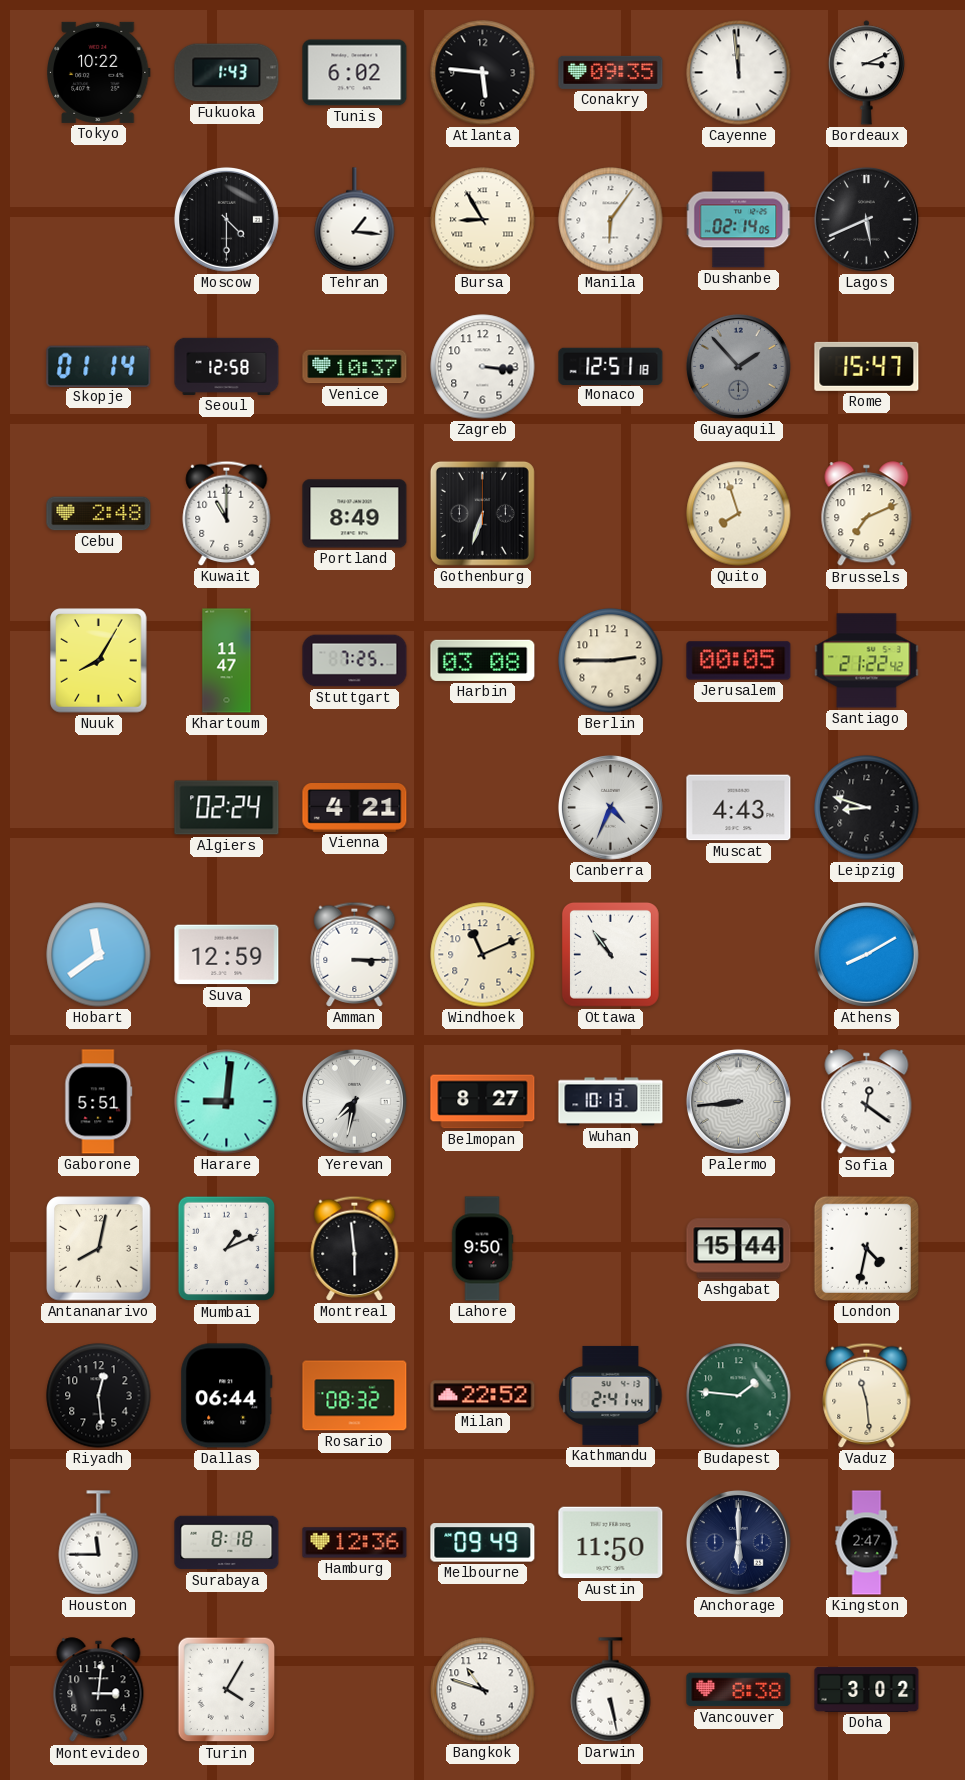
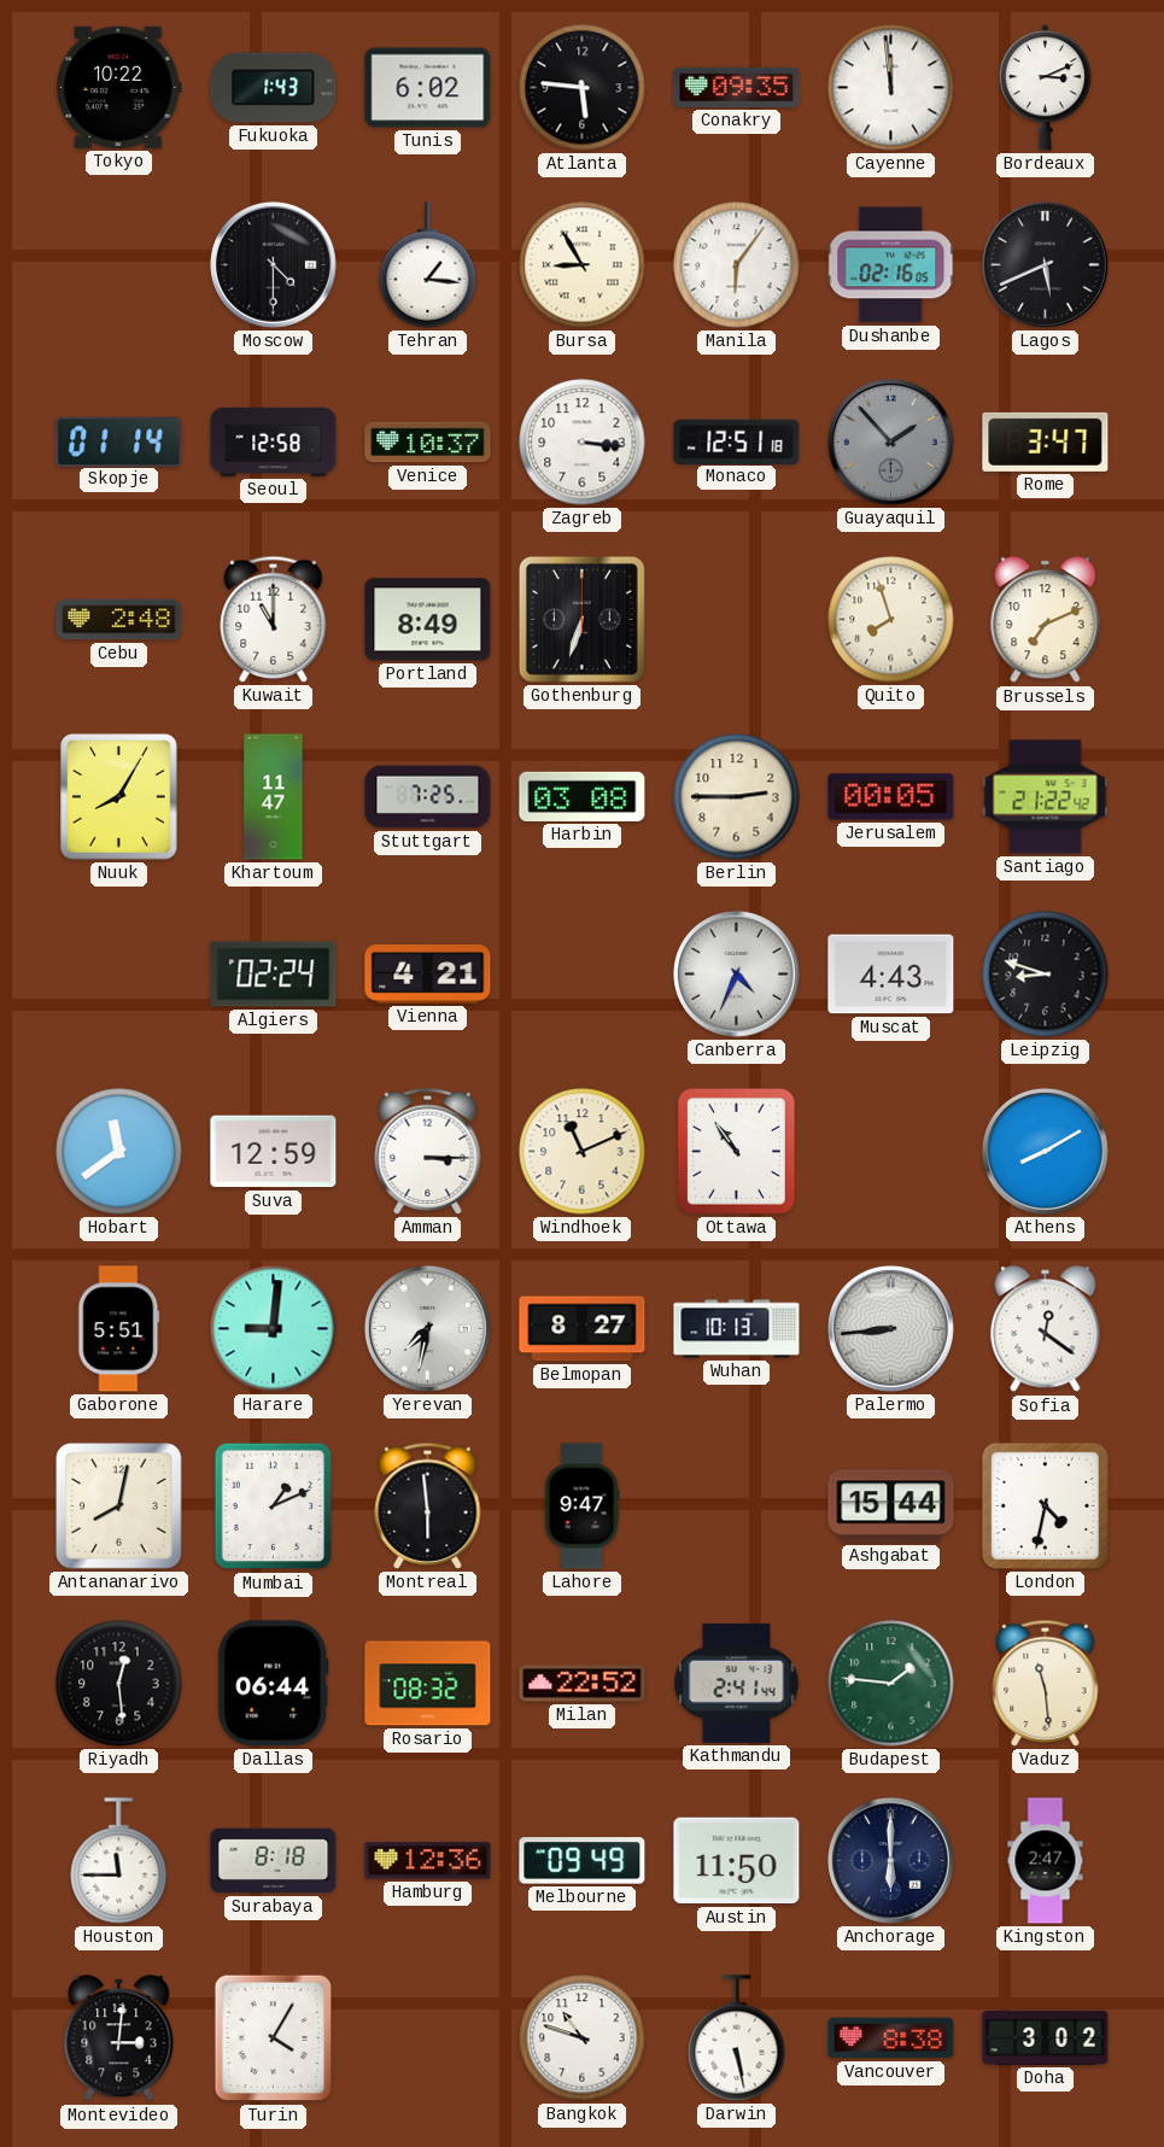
Dushanbe: 02:14 -> 02:16 (891, 265)
Rome: 15:47 -> 3:47 (1046, 441)
Lahore: 9:50 -> 9:47 (581, 1507)
